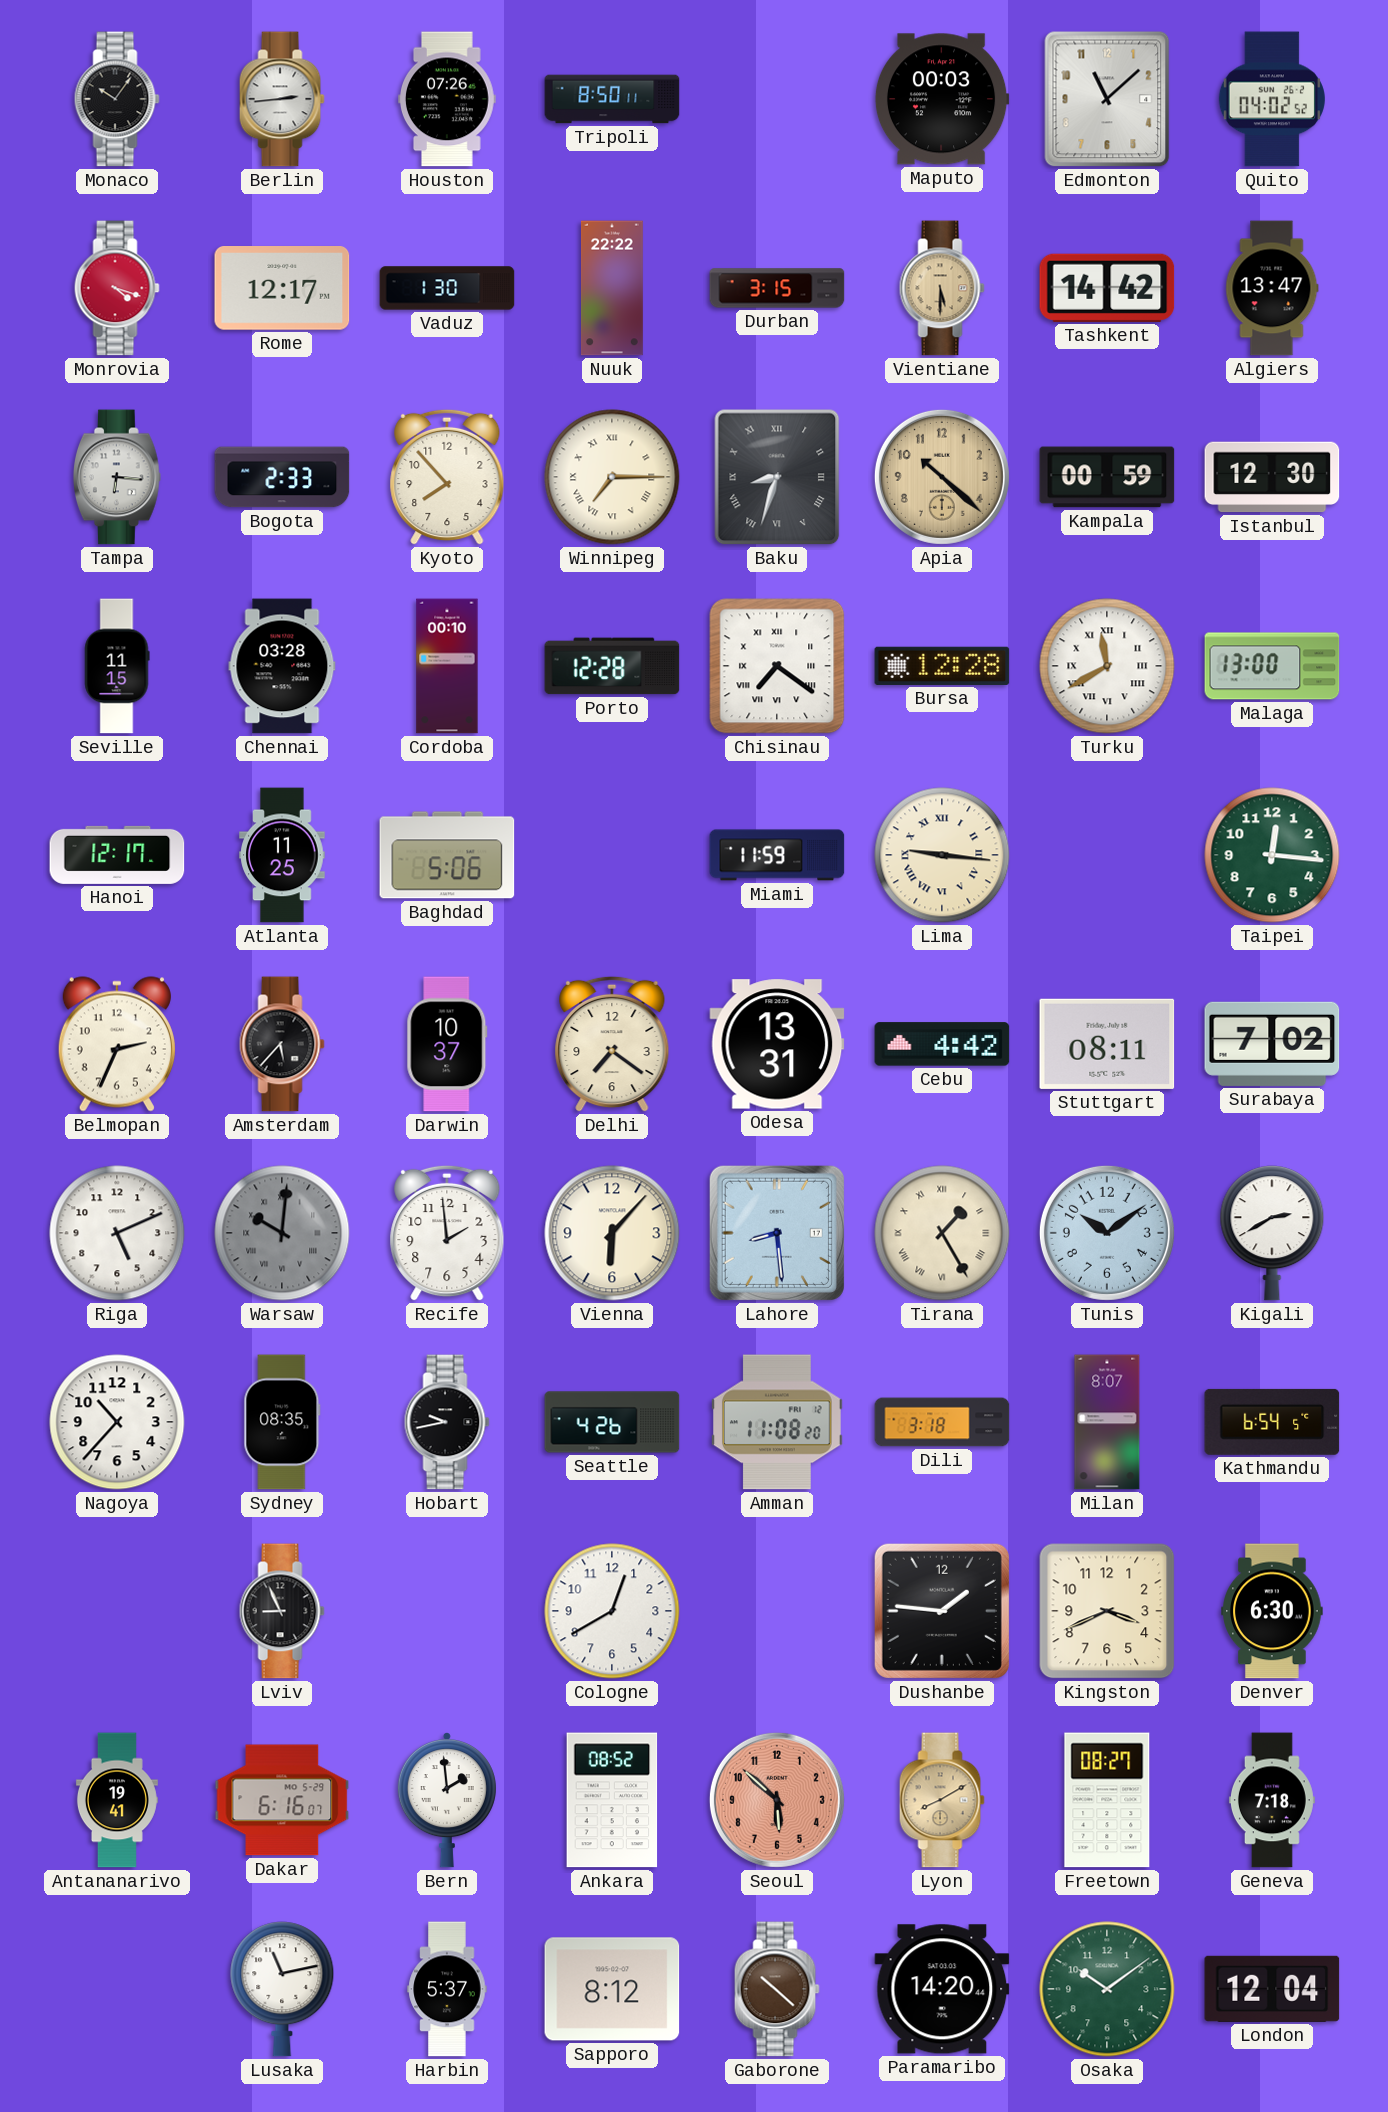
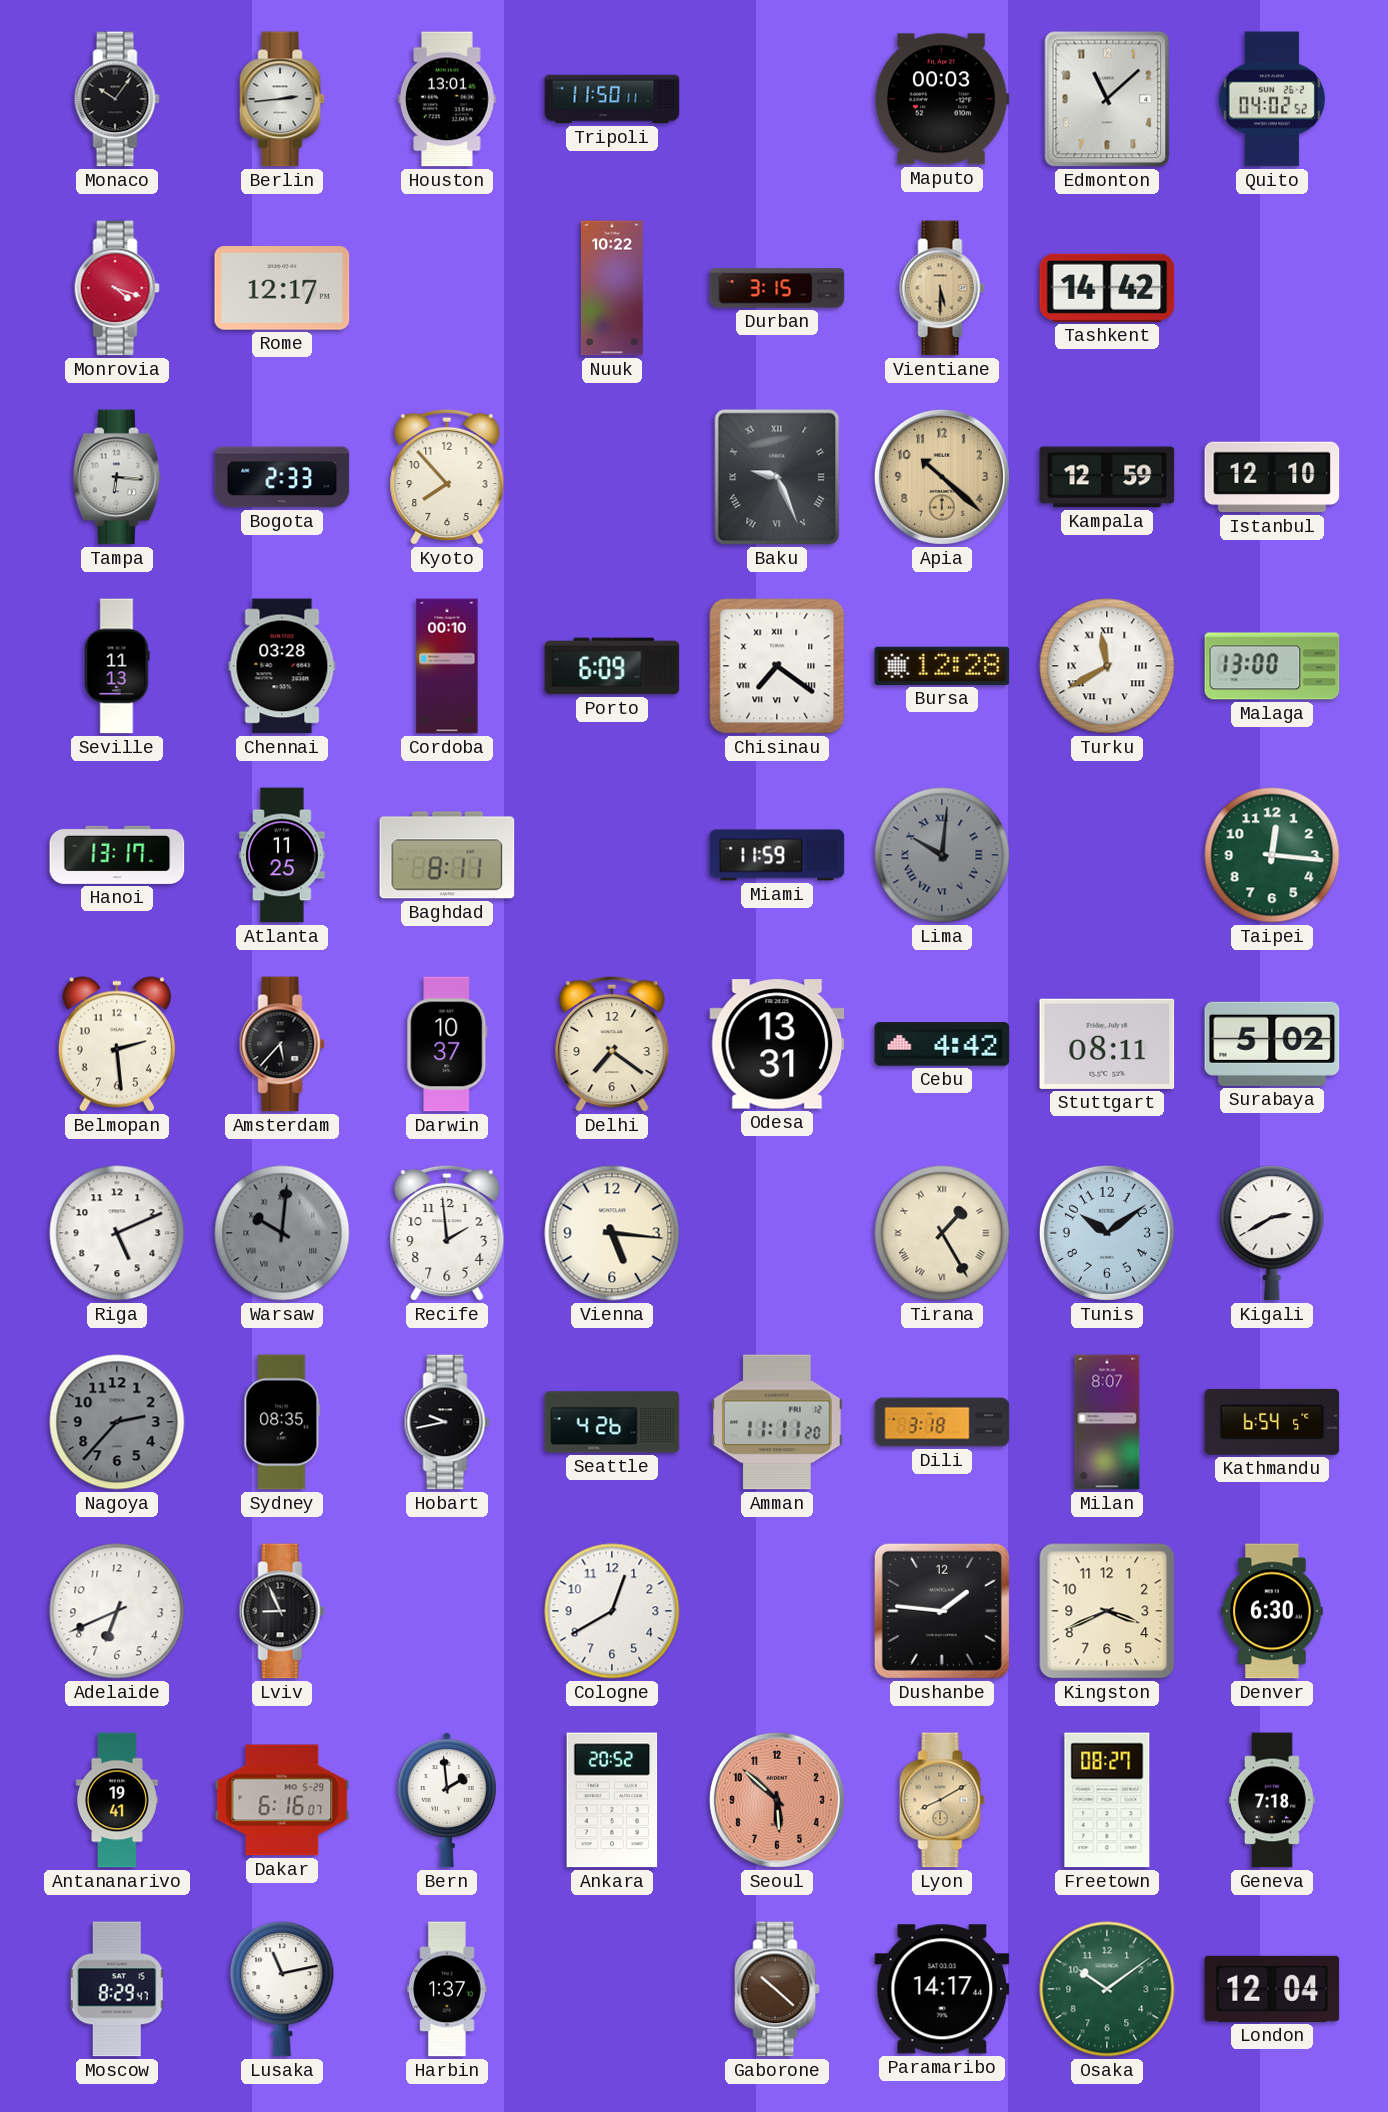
Houston: 07:26 -> 13:01 (448, 99)
Tripoli: 8:50 -> 11:50 (612, 99)
Vaduz: 1:30 -> none (447, 288)
Nuuk: 22:22 -> 10:22 (613, 288)
Algiers: 13:47 -> none (1272, 288)
Winnipeg: 7:15 -> none (612, 477)
Baku: 8:33 -> 9:26 (777, 477)
Kampala: 00:59 -> 12:59 (1107, 477)
Istanbul: 12:30 -> 12:10 (1272, 477)
Seville: 11:15 -> 11:13 (117, 666)
Porto: 12:28 -> 6:09 (612, 666)
Hanoi: 12:17 -> 13:17 (117, 855)
Baghdad: 5:06 -> 8:11 (447, 855)
Lima: 9:16 -> 10:01 (942, 855)
Lima dial: cream -> grey (942, 855)
Belmopan: 2:34 -> 2:29 (117, 1044)
Surabaya: 7:02 -> 5:02 (1272, 1044)
Vienna: 6:07 -> 5:16 (612, 1233)
Lahore: 8:29 -> none (777, 1233)
Nagoya: 10:37 -> 2:37 (117, 1422)
Nagoya dial: white -> grey (117, 1422)
Amman: 11:08 -> 11:11 (778, 1422)
Adelaide: none -> 6:41 (117, 1611)
Ankara: 08:52 -> 20:52 (612, 1800)
Moscow: none -> 8:29 (117, 1989)
Harbin: 5:37 -> 1:37 (447, 1989)
Sapporo: 8:12 -> none (612, 1989)
Paramaribo: 14:20 -> 14:17 (942, 1989)
